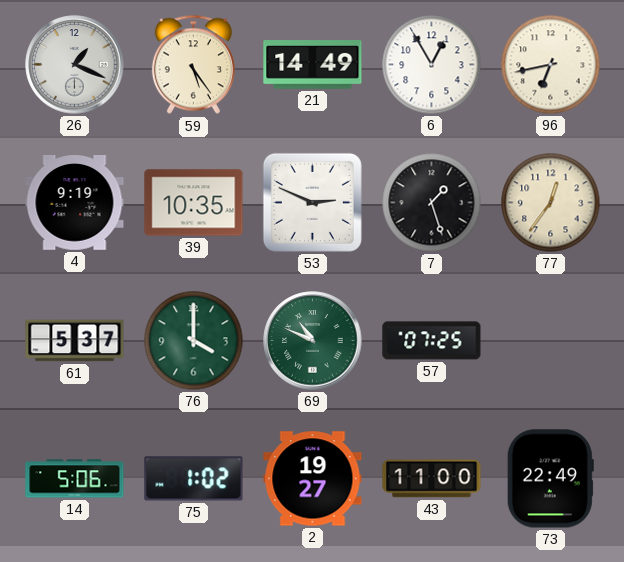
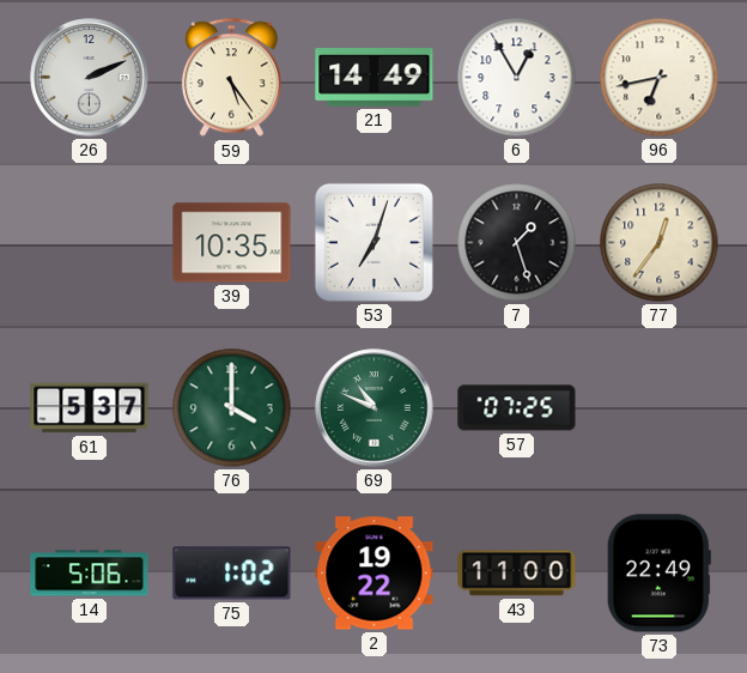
26: 1:19 -> 2:11 (90, 78)
4: 9:19 -> none (75, 203)
53: 2:49 -> 7:03 (373, 242)
2: 19:27 -> 19:22 (375, 574)
